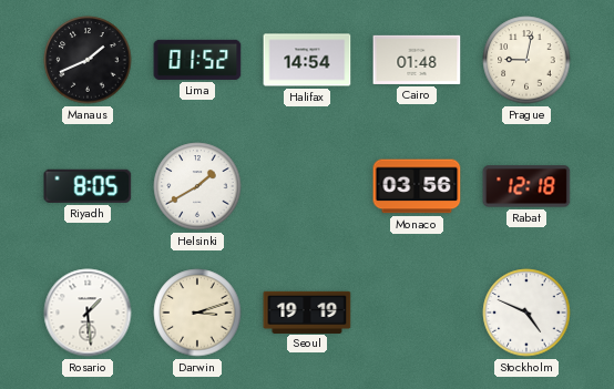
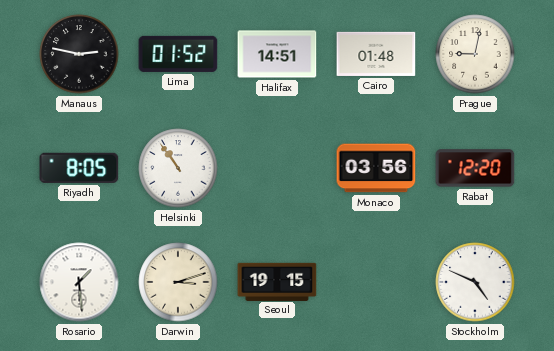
Manaus: 1:41 -> 2:47 (79, 54)
Halifax: 14:54 -> 14:51 (277, 54)
Helsinki: 1:40 -> 10:54 (178, 168)
Rabat: 12:18 -> 12:20 (475, 168)
Seoul: 19:19 -> 19:15 (277, 281)
